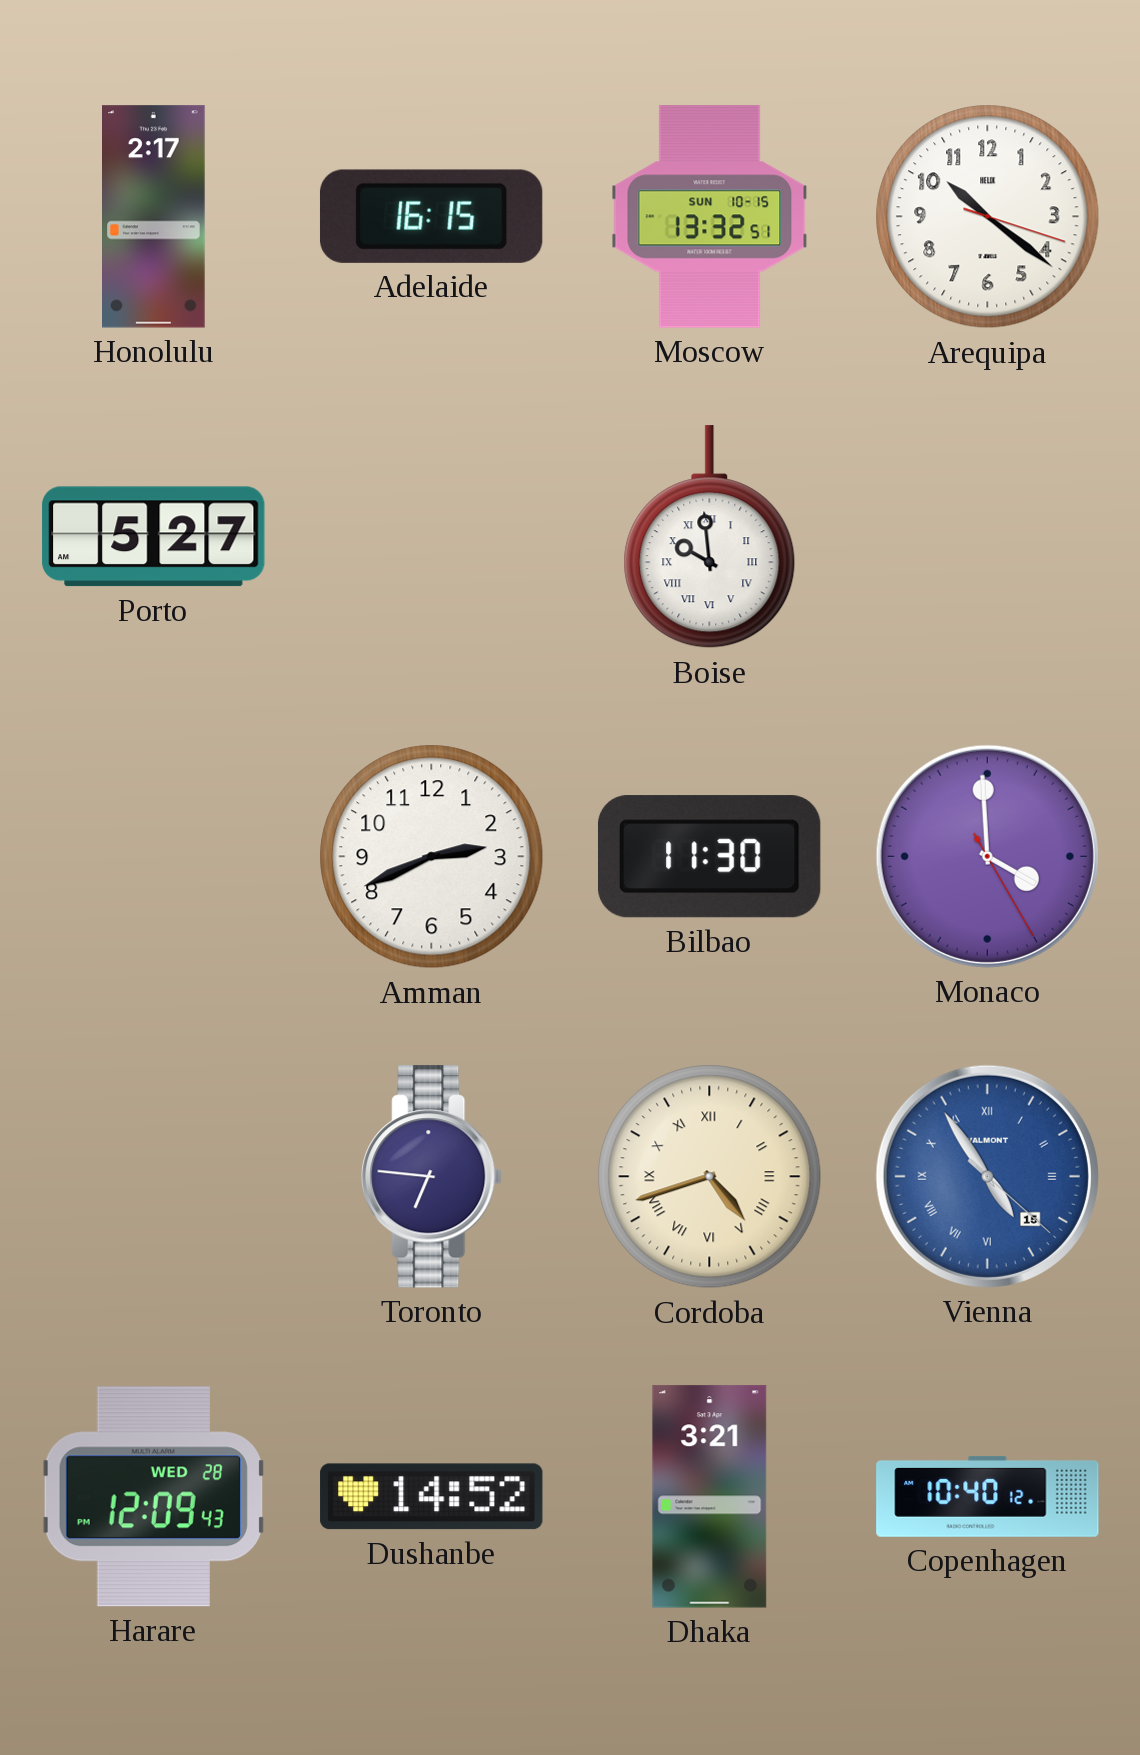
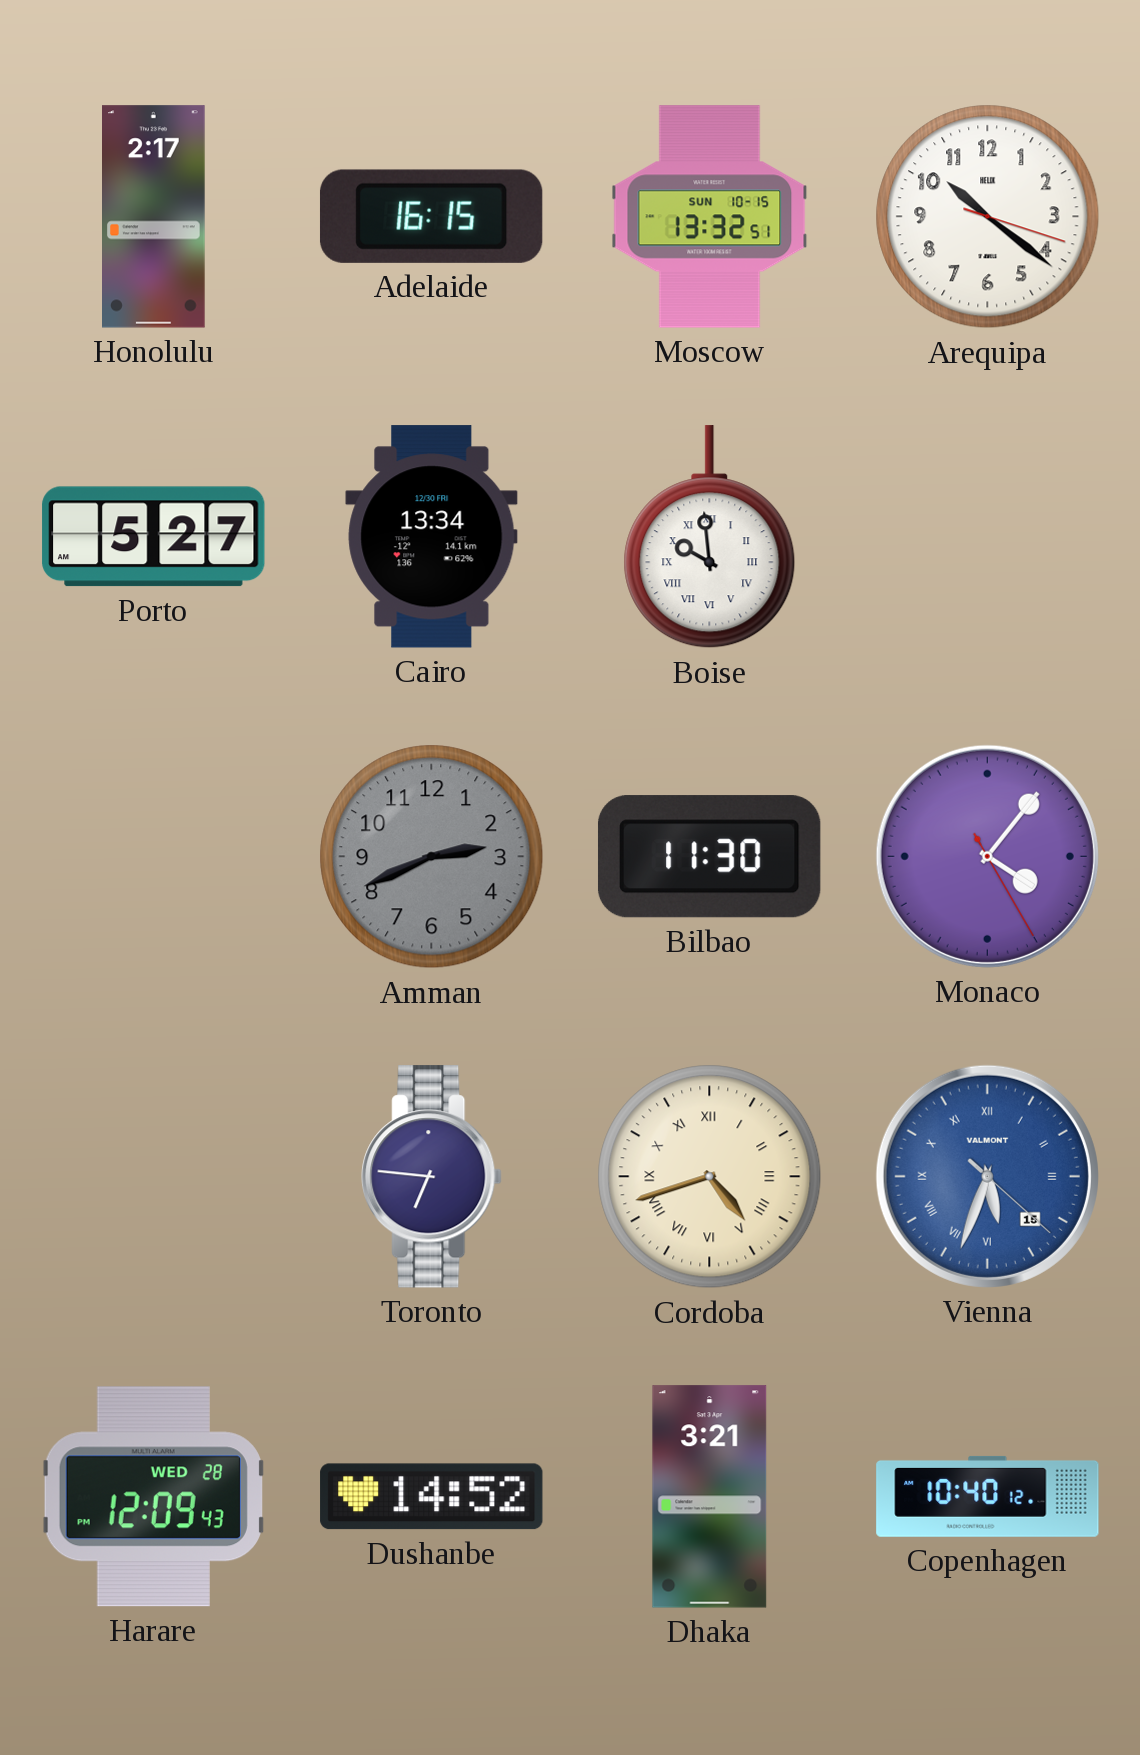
Cairo: none -> 13:34 (432, 537)
Amman dial: white -> grey (432, 857)
Monaco: 3:59 -> 4:06 (987, 856)
Vienna: 4:54 -> 5:33 (987, 1176)
